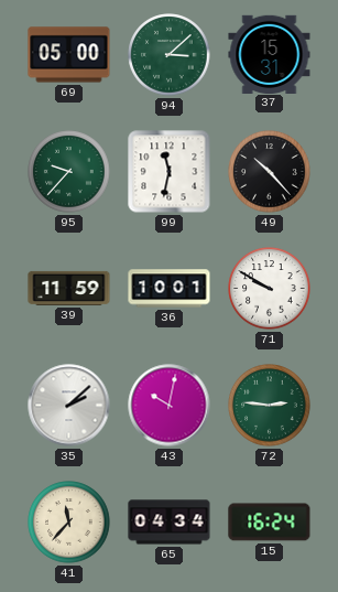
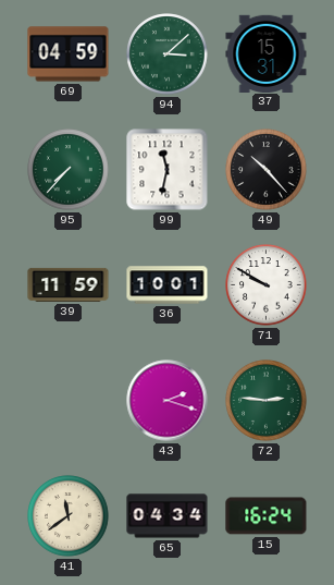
69: 05:00 -> 04:59 (69, 54)
95: 9:37 -> 7:37 (69, 170)
35: 2:08 -> none (69, 406)
43: 10:02 -> 2:18 (168, 401)
41: 11:37 -> 11:39 (69, 516)
